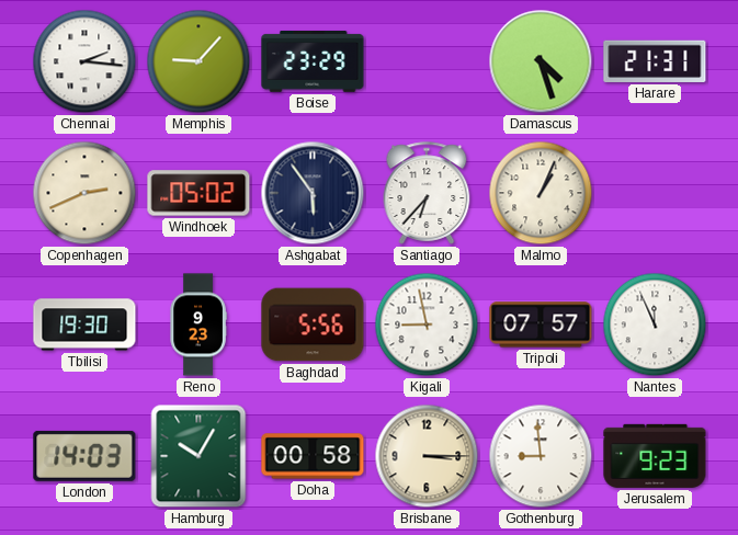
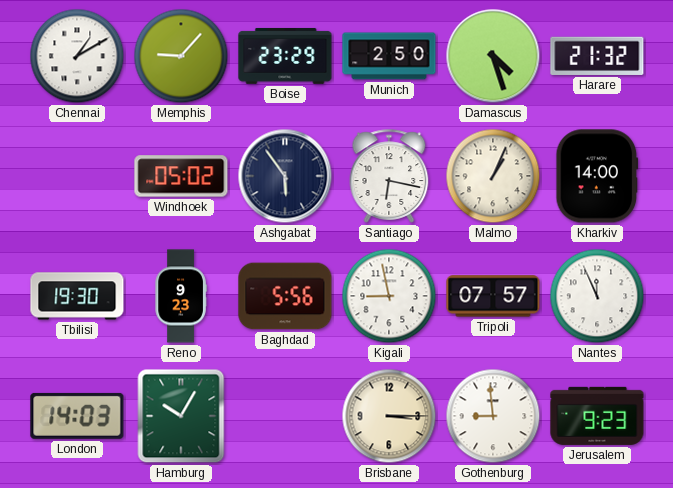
Chennai: 2:16 -> 1:10 (77, 56)
Munich: none -> 2:50 (389, 56)
Harare: 21:31 -> 21:32 (597, 56)
Copenhagen: 2:41 -> none (84, 193)
Santiago: 6:37 -> 6:17 (389, 176)
Kharkiv: none -> 14:00 (597, 176)
Doha: 00:58 -> none (313, 456)
